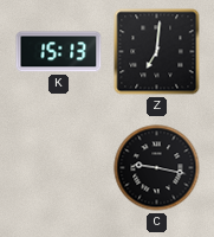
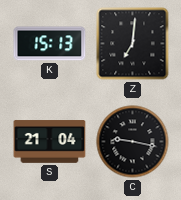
S: none -> 21:04 (50, 142)
